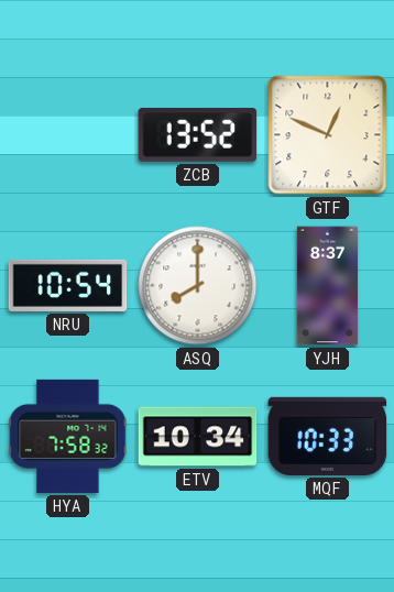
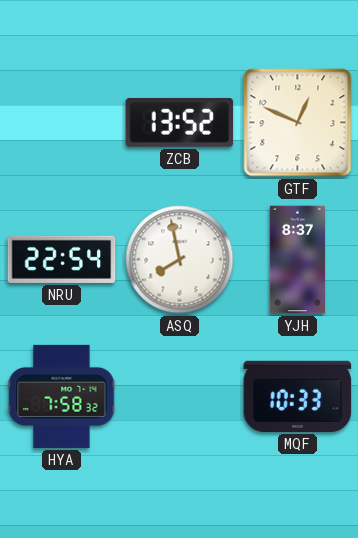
NRU: 10:54 -> 22:54 (62, 259)
ASQ: 8:00 -> 7:58 (180, 260)
ETV: 10:34 -> none (198, 437)
